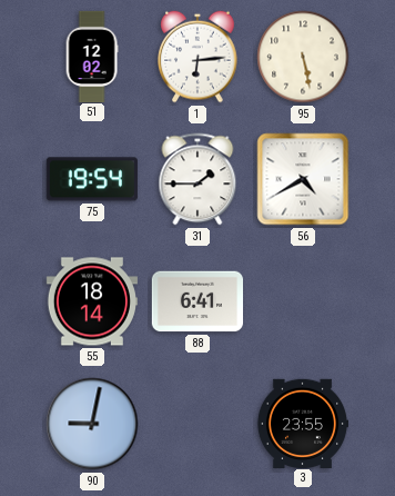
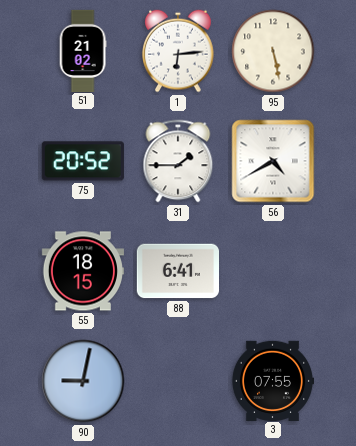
51: 12:02 -> 21:02 (83, 50)
75: 19:54 -> 20:52 (83, 161)
55: 18:14 -> 18:15 (82, 271)
3: 23:55 -> 07:55 (272, 380)
